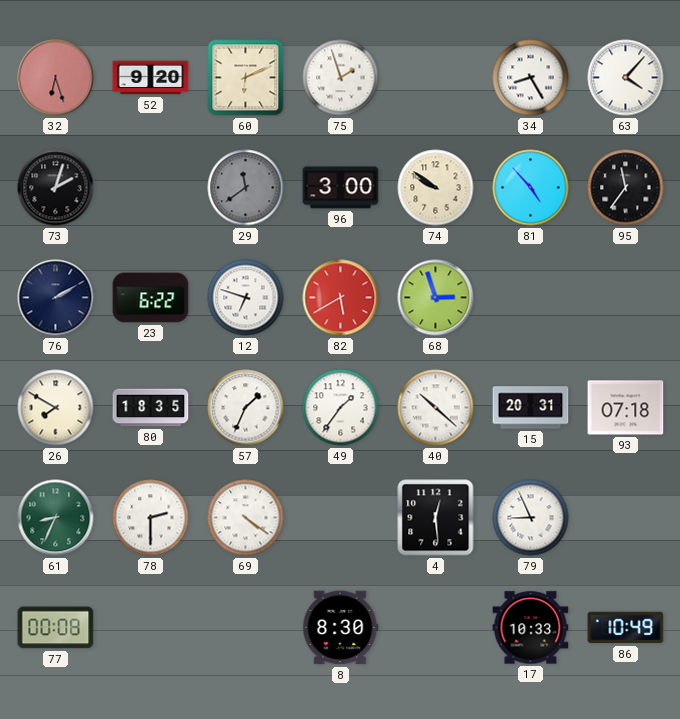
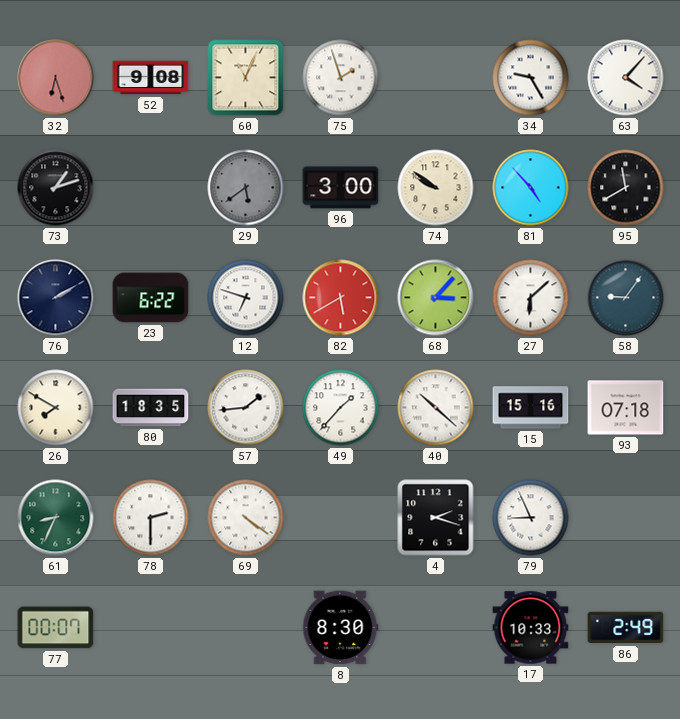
52: 9:20 -> 9:08 (151, 78)
60: 6:11 -> 11:04 (246, 78)
34: 8:25 -> 9:25 (531, 78)
73: 2:03 -> 1:12 (56, 188)
29: 11:39 -> 5:39 (246, 188)
95: 11:36 -> 11:40 (626, 188)
68: 2:57 -> 3:07 (436, 298)
27: none -> 6:08 (531, 298)
58: none -> 9:06 (626, 298)
57: 1:34 -> 1:44 (246, 408)
49: 1:36 -> 1:37 (341, 408)
15: 20:31 -> 15:16 (531, 408)
4: 12:29 -> 2:18 (436, 518)
77: 00:08 -> 00:07 (56, 628)
86: 10:49 -> 2:49 (626, 628)
